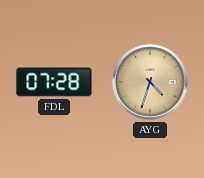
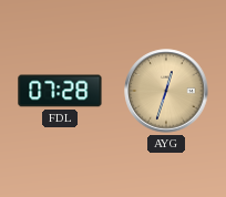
AYG: 4:33 -> 12:33 (166, 91)
